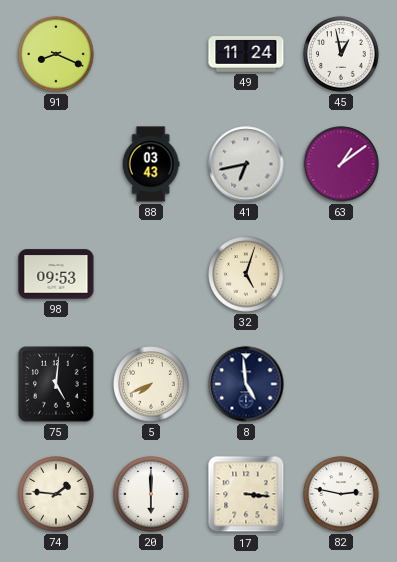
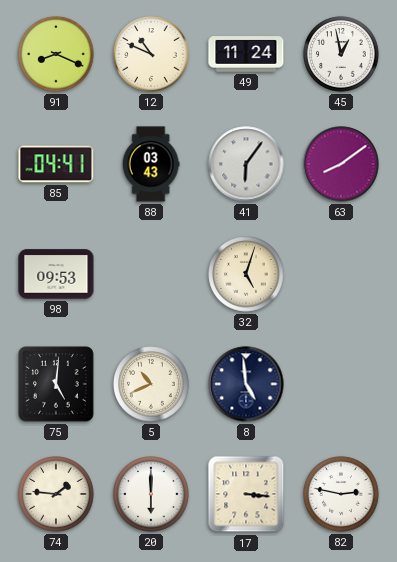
12: none -> 10:49 (151, 54)
85: none -> 04:41 (56, 164)
41: 6:43 -> 6:06 (246, 164)
63: 1:09 -> 8:09 (341, 164)
5: 7:41 -> 10:41 (151, 384)
